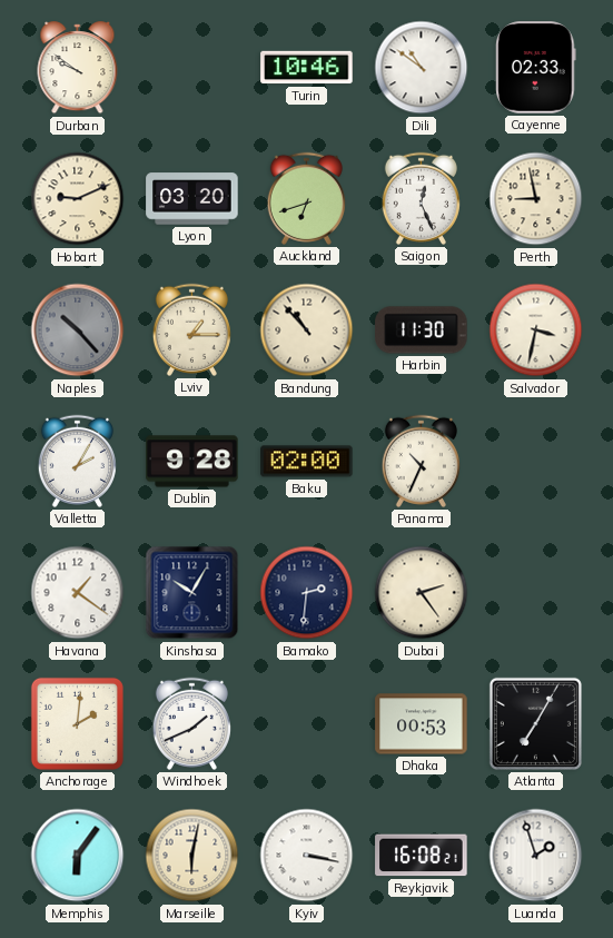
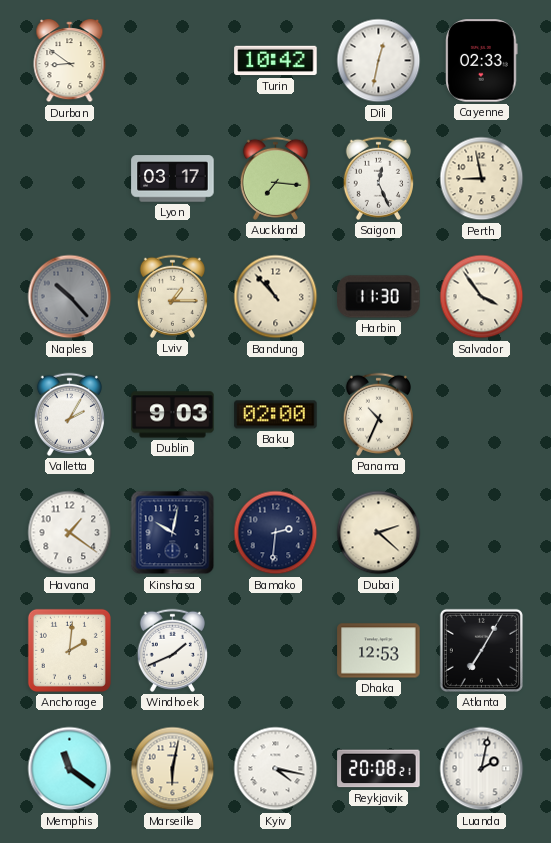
Durban: 9:51 -> 8:51 (70, 61)
Turin: 10:46 -> 10:42 (276, 61)
Dili: 10:51 -> 12:32 (379, 61)
Hobart: 9:11 -> none (78, 199)
Lyon: 03:20 -> 03:17 (173, 179)
Auckland: 6:42 -> 7:16 (275, 178)
Salvador: 3:32 -> 3:54 (482, 297)
Dublin: 9:28 -> 9:03 (173, 415)
Kinshasa: 10:05 -> 10:02 (173, 533)
Dubai: 2:24 -> 2:22 (379, 533)
Dhaka: 00:53 -> 12:53 (379, 651)
Memphis: 6:06 -> 11:21 (70, 769)
Kyiv: 3:17 -> 4:17 (276, 769)
Reykjavik: 16:08 -> 20:08 (379, 769)
Luanda: 1:57 -> 2:02 (482, 769)
